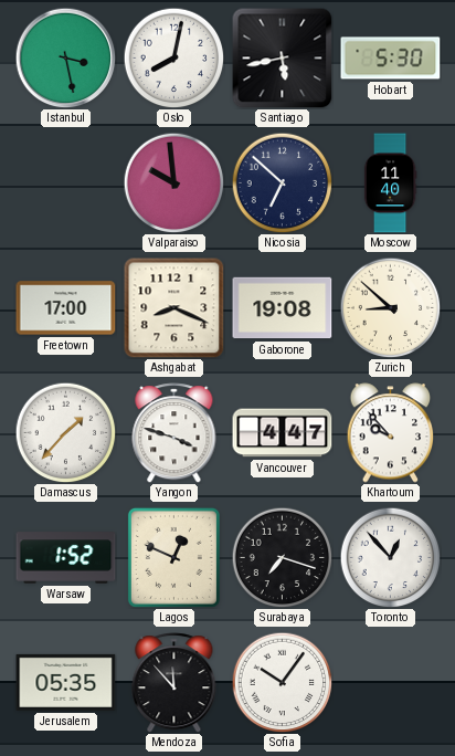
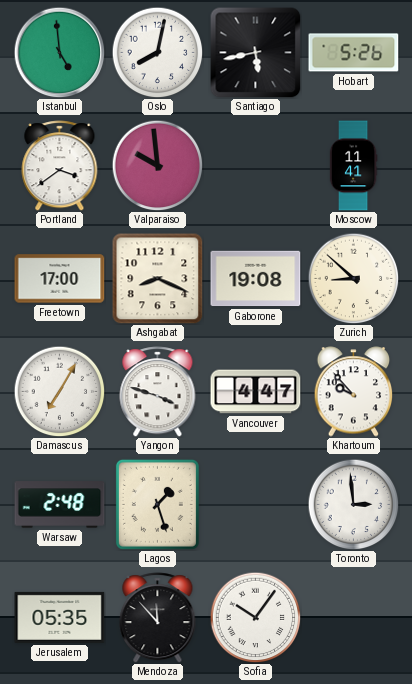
Istanbul: 3:28 -> 4:59 (59, 52)
Hobart: 5:30 -> 5:26 (354, 53)
Portland: none -> 3:39 (60, 166)
Nicosia: 6:52 -> none (282, 182)
Moscow: 11:40 -> 11:41 (353, 166)
Damascus: 1:37 -> 7:05 (59, 391)
Warsaw: 1:52 -> 2:48 (60, 505)
Lagos: 12:49 -> 1:27 (157, 504)
Surabaya: 7:18 -> none (282, 557)
Toronto: 12:53 -> 2:59 (353, 504)
